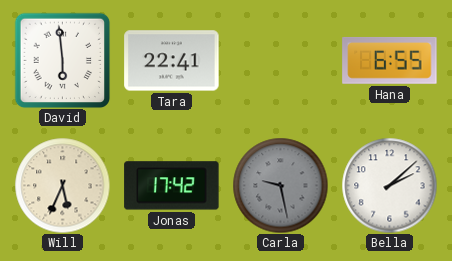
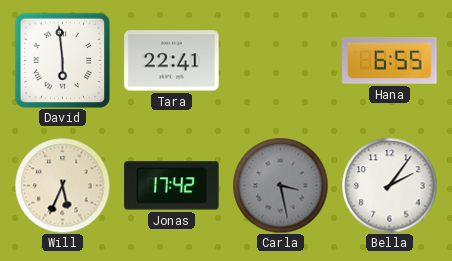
Carla: 9:28 -> 3:28 (280, 185)
Bella: 2:08 -> 2:06 (389, 185)
